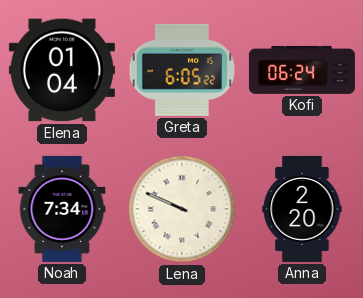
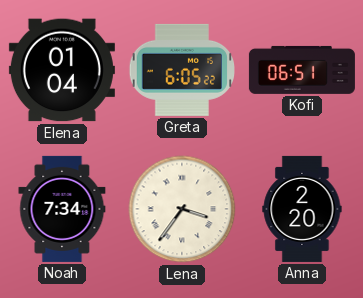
Kofi: 06:24 -> 06:51 (302, 70)
Lena: 9:49 -> 3:36 (182, 209)
